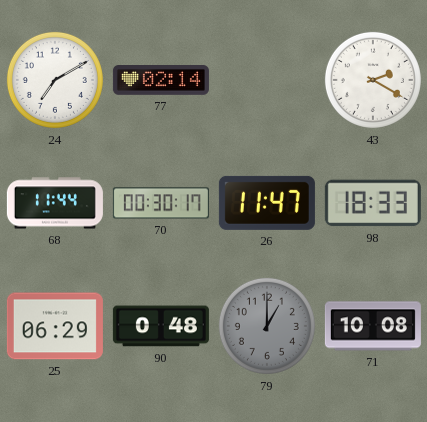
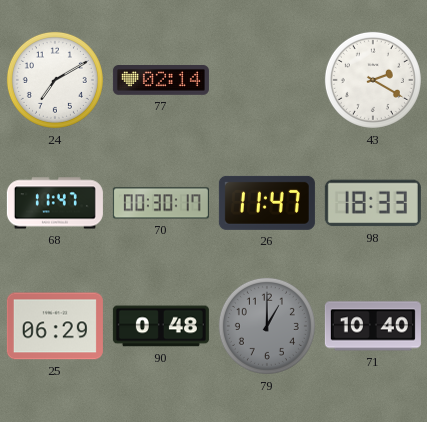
68: 11:44 -> 11:47 (55, 203)
71: 10:08 -> 10:40 (373, 326)
